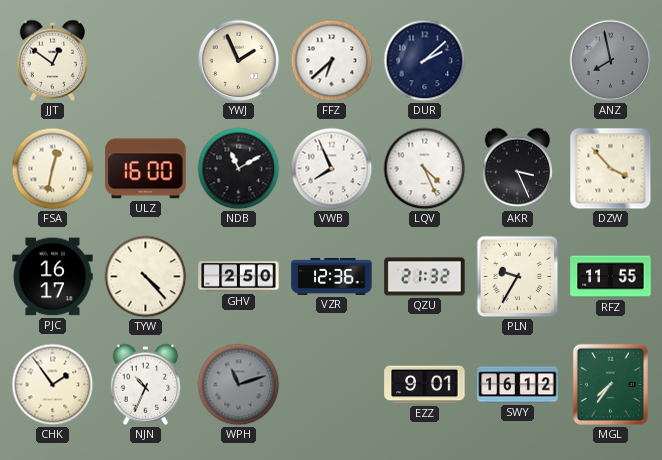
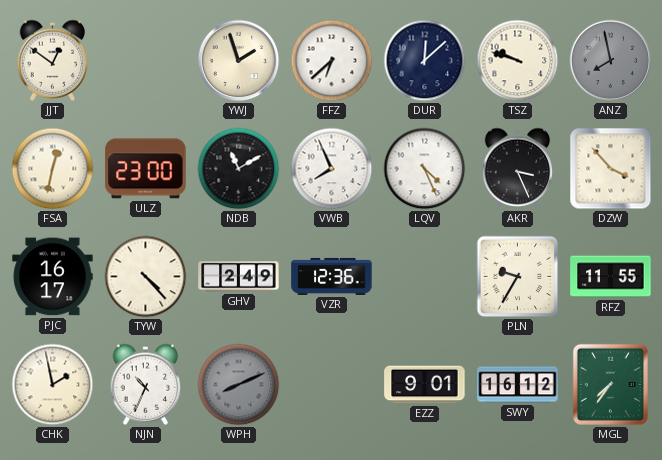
YWJ: 1:56 -> 1:57 (239, 61)
DUR: 2:08 -> 12:08 (425, 61)
TSZ: none -> 9:48 (518, 61)
ULZ: 16:00 -> 23:00 (146, 169)
GHV: 2:50 -> 2:49 (239, 277)
QZU: 21:32 -> none (425, 277)
CHK: 1:54 -> 1:58 (53, 385)
WPH: 11:12 -> 8:11 (239, 385)
